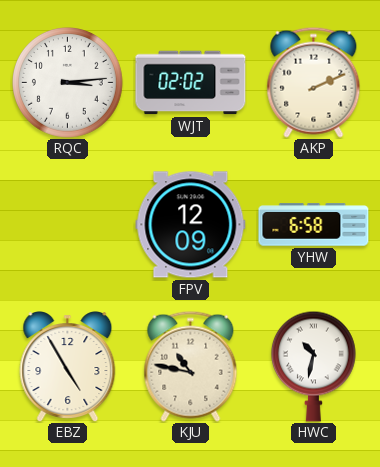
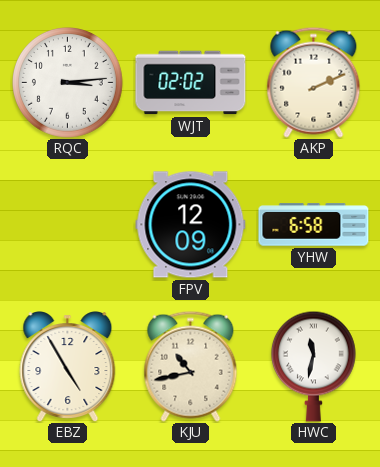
KJU: 10:47 -> 10:43 (191, 366)
HWC: 10:32 -> 11:32 (313, 366)
